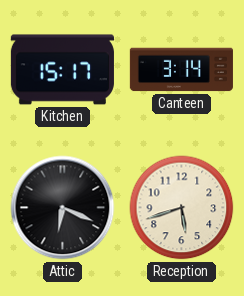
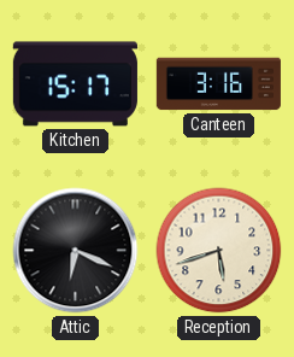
Canteen: 3:14 -> 3:16 (218, 84)
